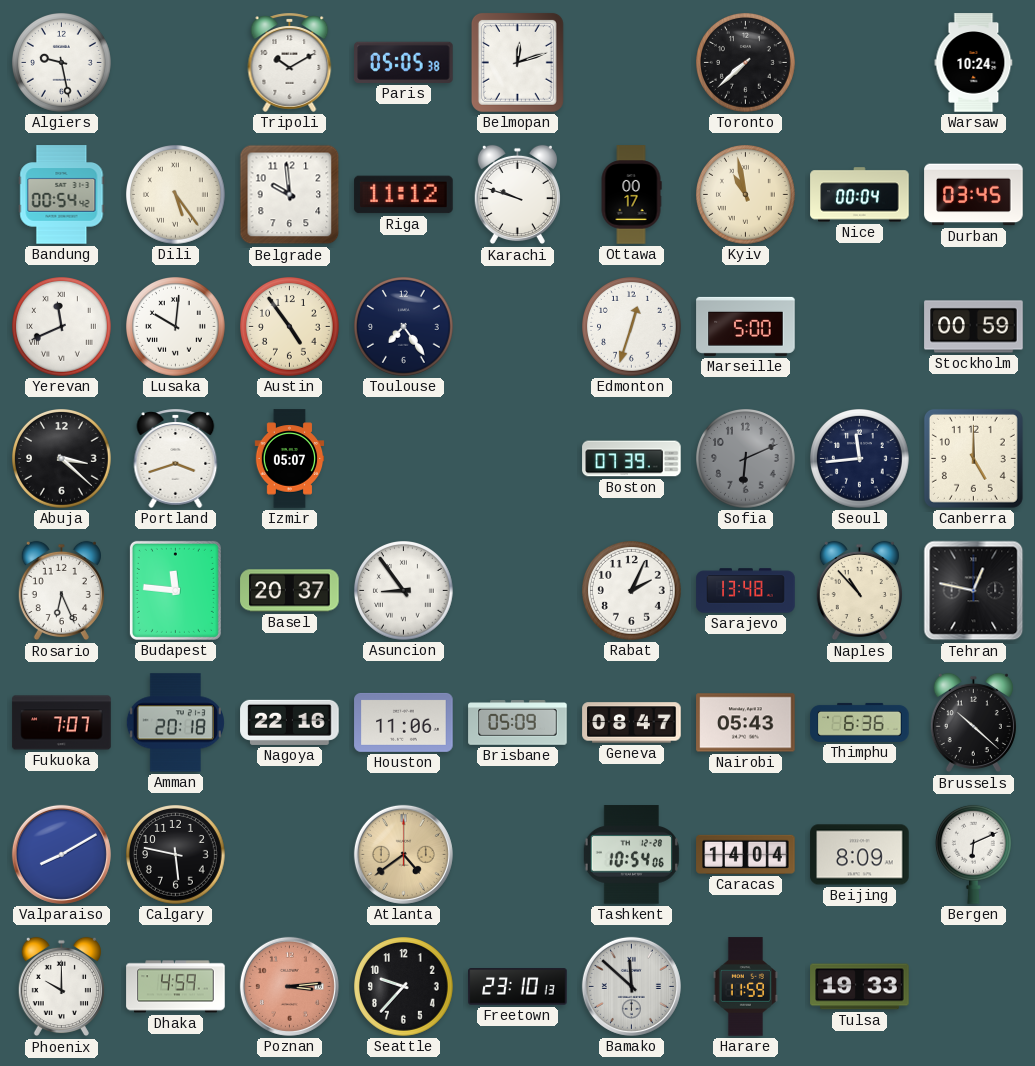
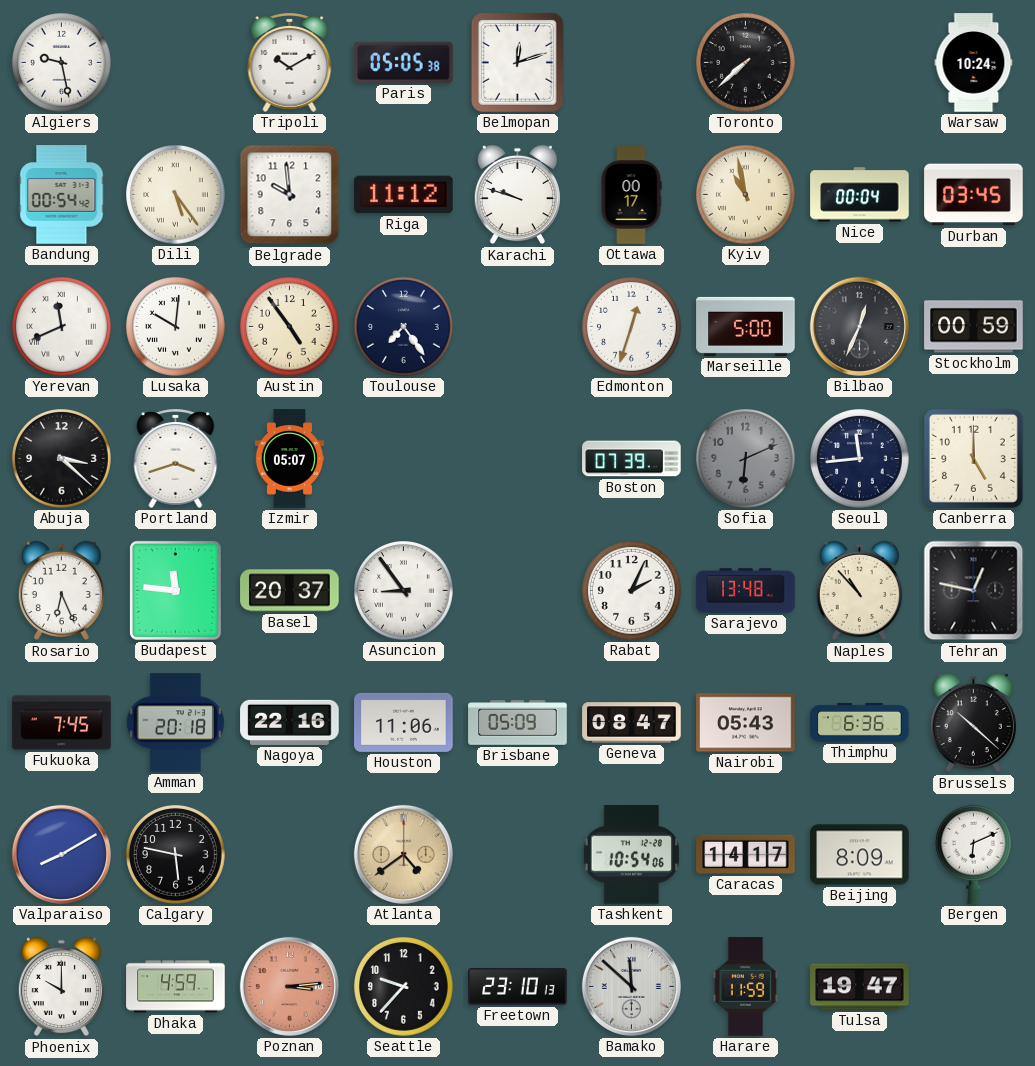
Bilbao: none -> 12:34 (859, 326)
Fukuoka: 7:07 -> 7:45 (62, 723)
Caracas: 14:04 -> 14:17 (746, 854)
Tulsa: 19:33 -> 19:47 (860, 987)
